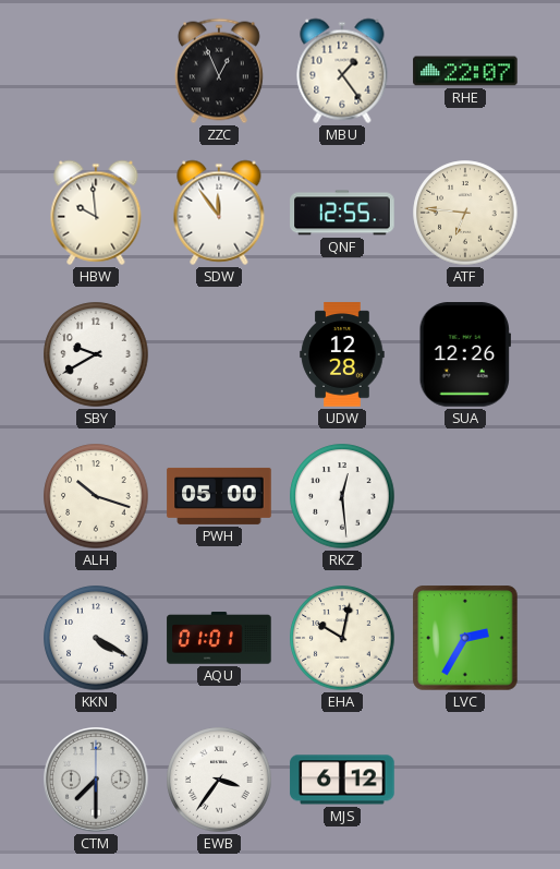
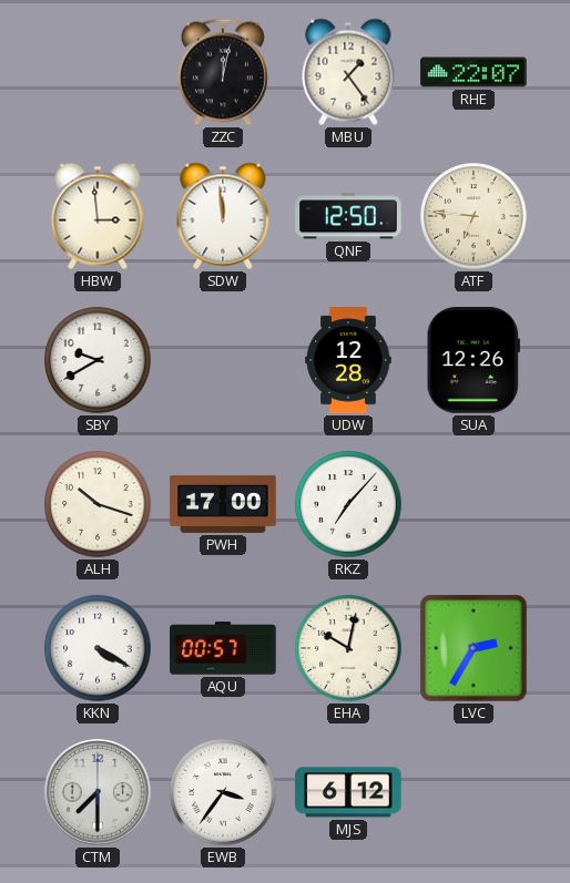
ZZC: 12:56 -> 12:02 (223, 72)
HBW: 9:59 -> 2:59 (98, 216)
SDW: 11:54 -> 11:59 (223, 216)
QNF: 12:55 -> 12:50 (348, 216)
PWH: 05:00 -> 17:00 (223, 504)
RKZ: 12:29 -> 7:07 (348, 504)
AQU: 01:01 -> 00:57 (223, 648)
